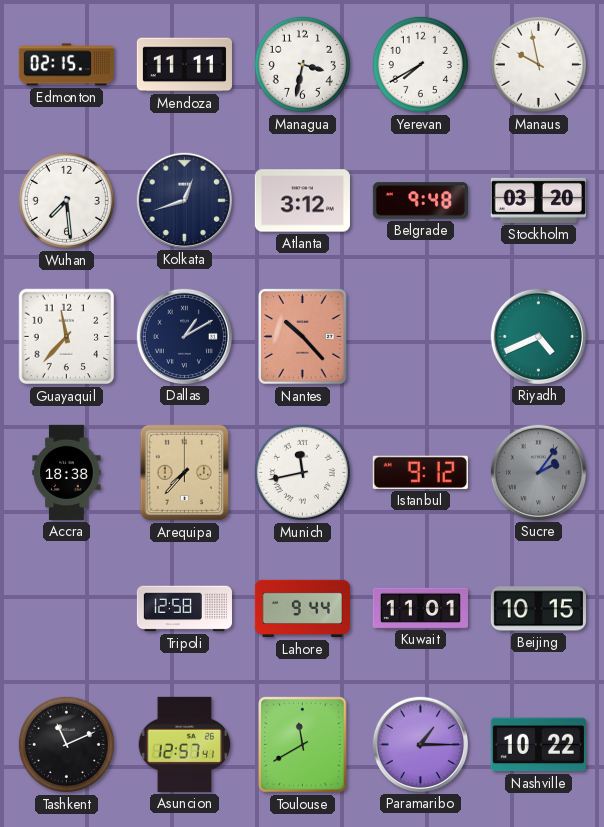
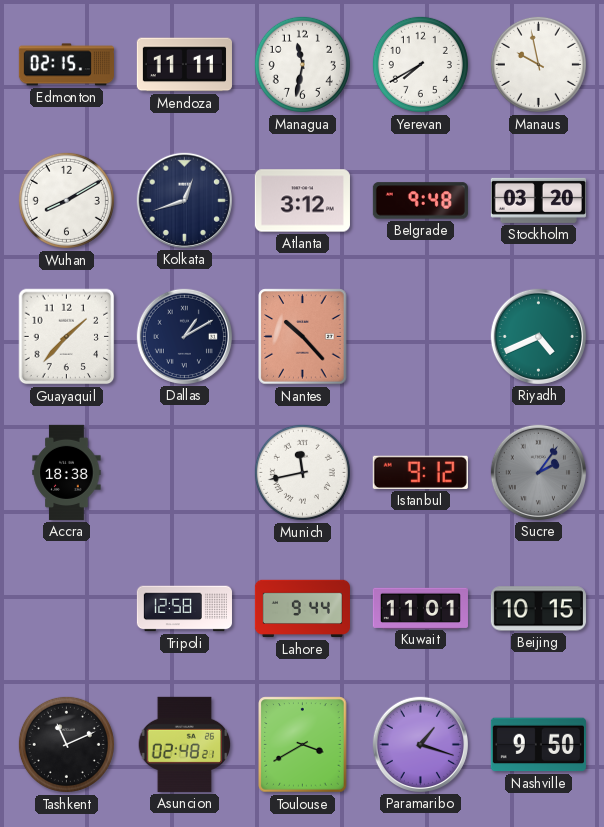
Managua: 3:32 -> 11:32 (302, 64)
Wuhan: 7:29 -> 8:10 (66, 200)
Guayaquil: 11:37 -> 1:37 (67, 337)
Arequipa: 7:37 -> none (185, 473)
Asuncion: 12:57 -> 02:48 (185, 744)
Toulouse: 11:40 -> 3:40 (303, 745)
Paramaribo: 1:15 -> 1:18 (420, 744)
Nashville: 10:22 -> 9:50 (538, 745)
